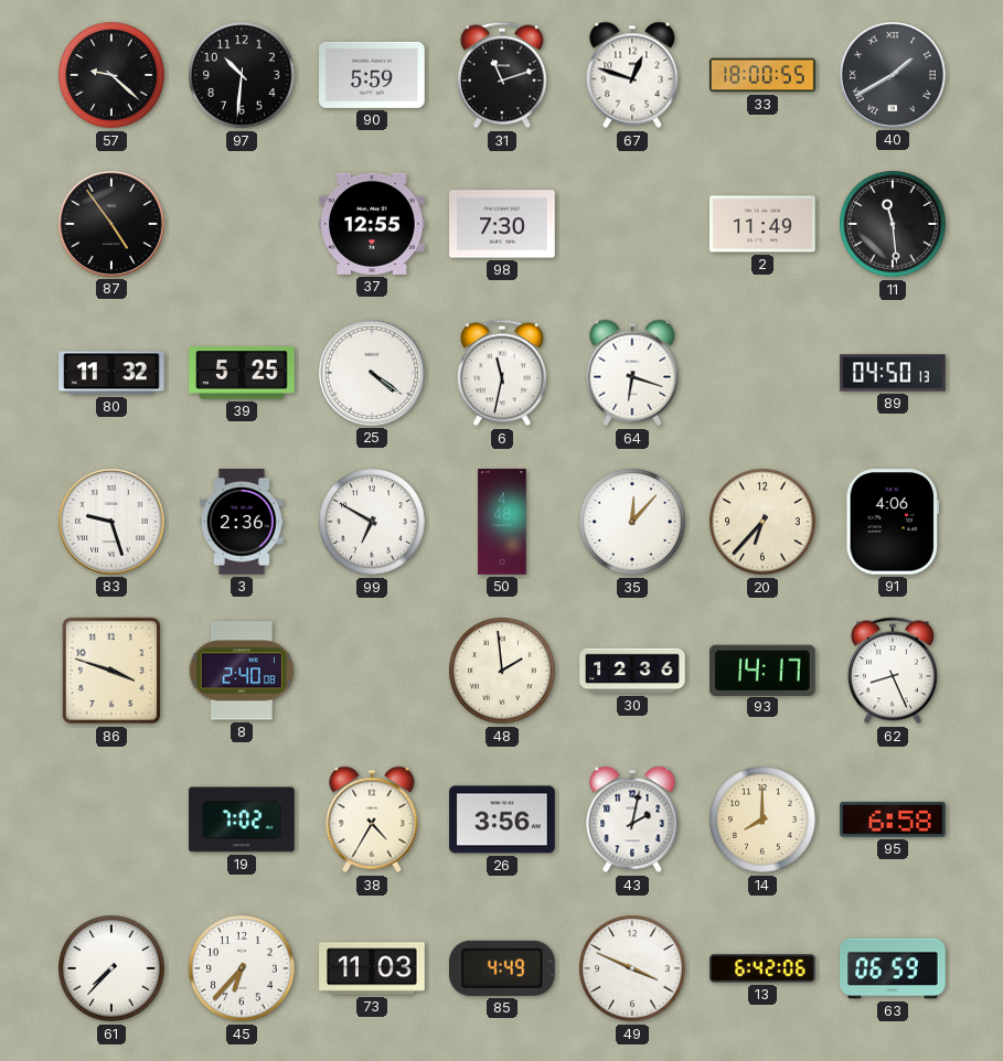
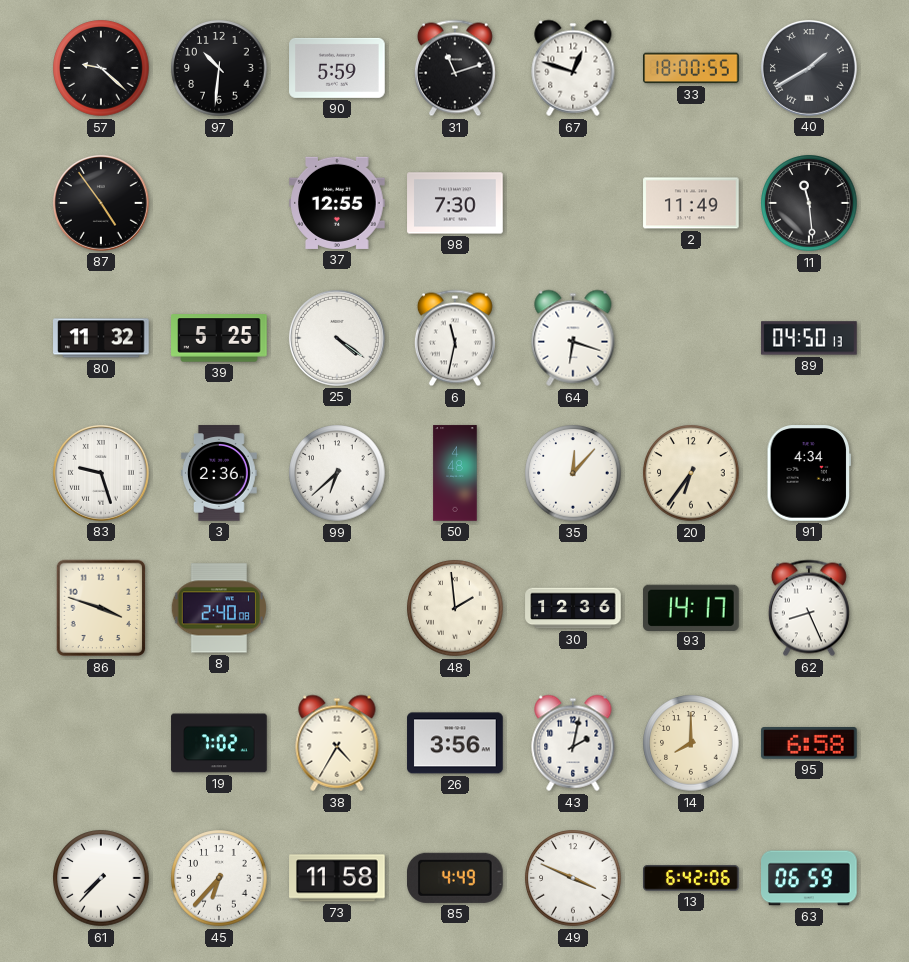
99: 6:50 -> 6:38 (337, 473)
20: 6:37 -> 6:36 (691, 473)
91: 4:06 -> 4:34 (809, 473)
73: 11:03 -> 11:58 (337, 878)
